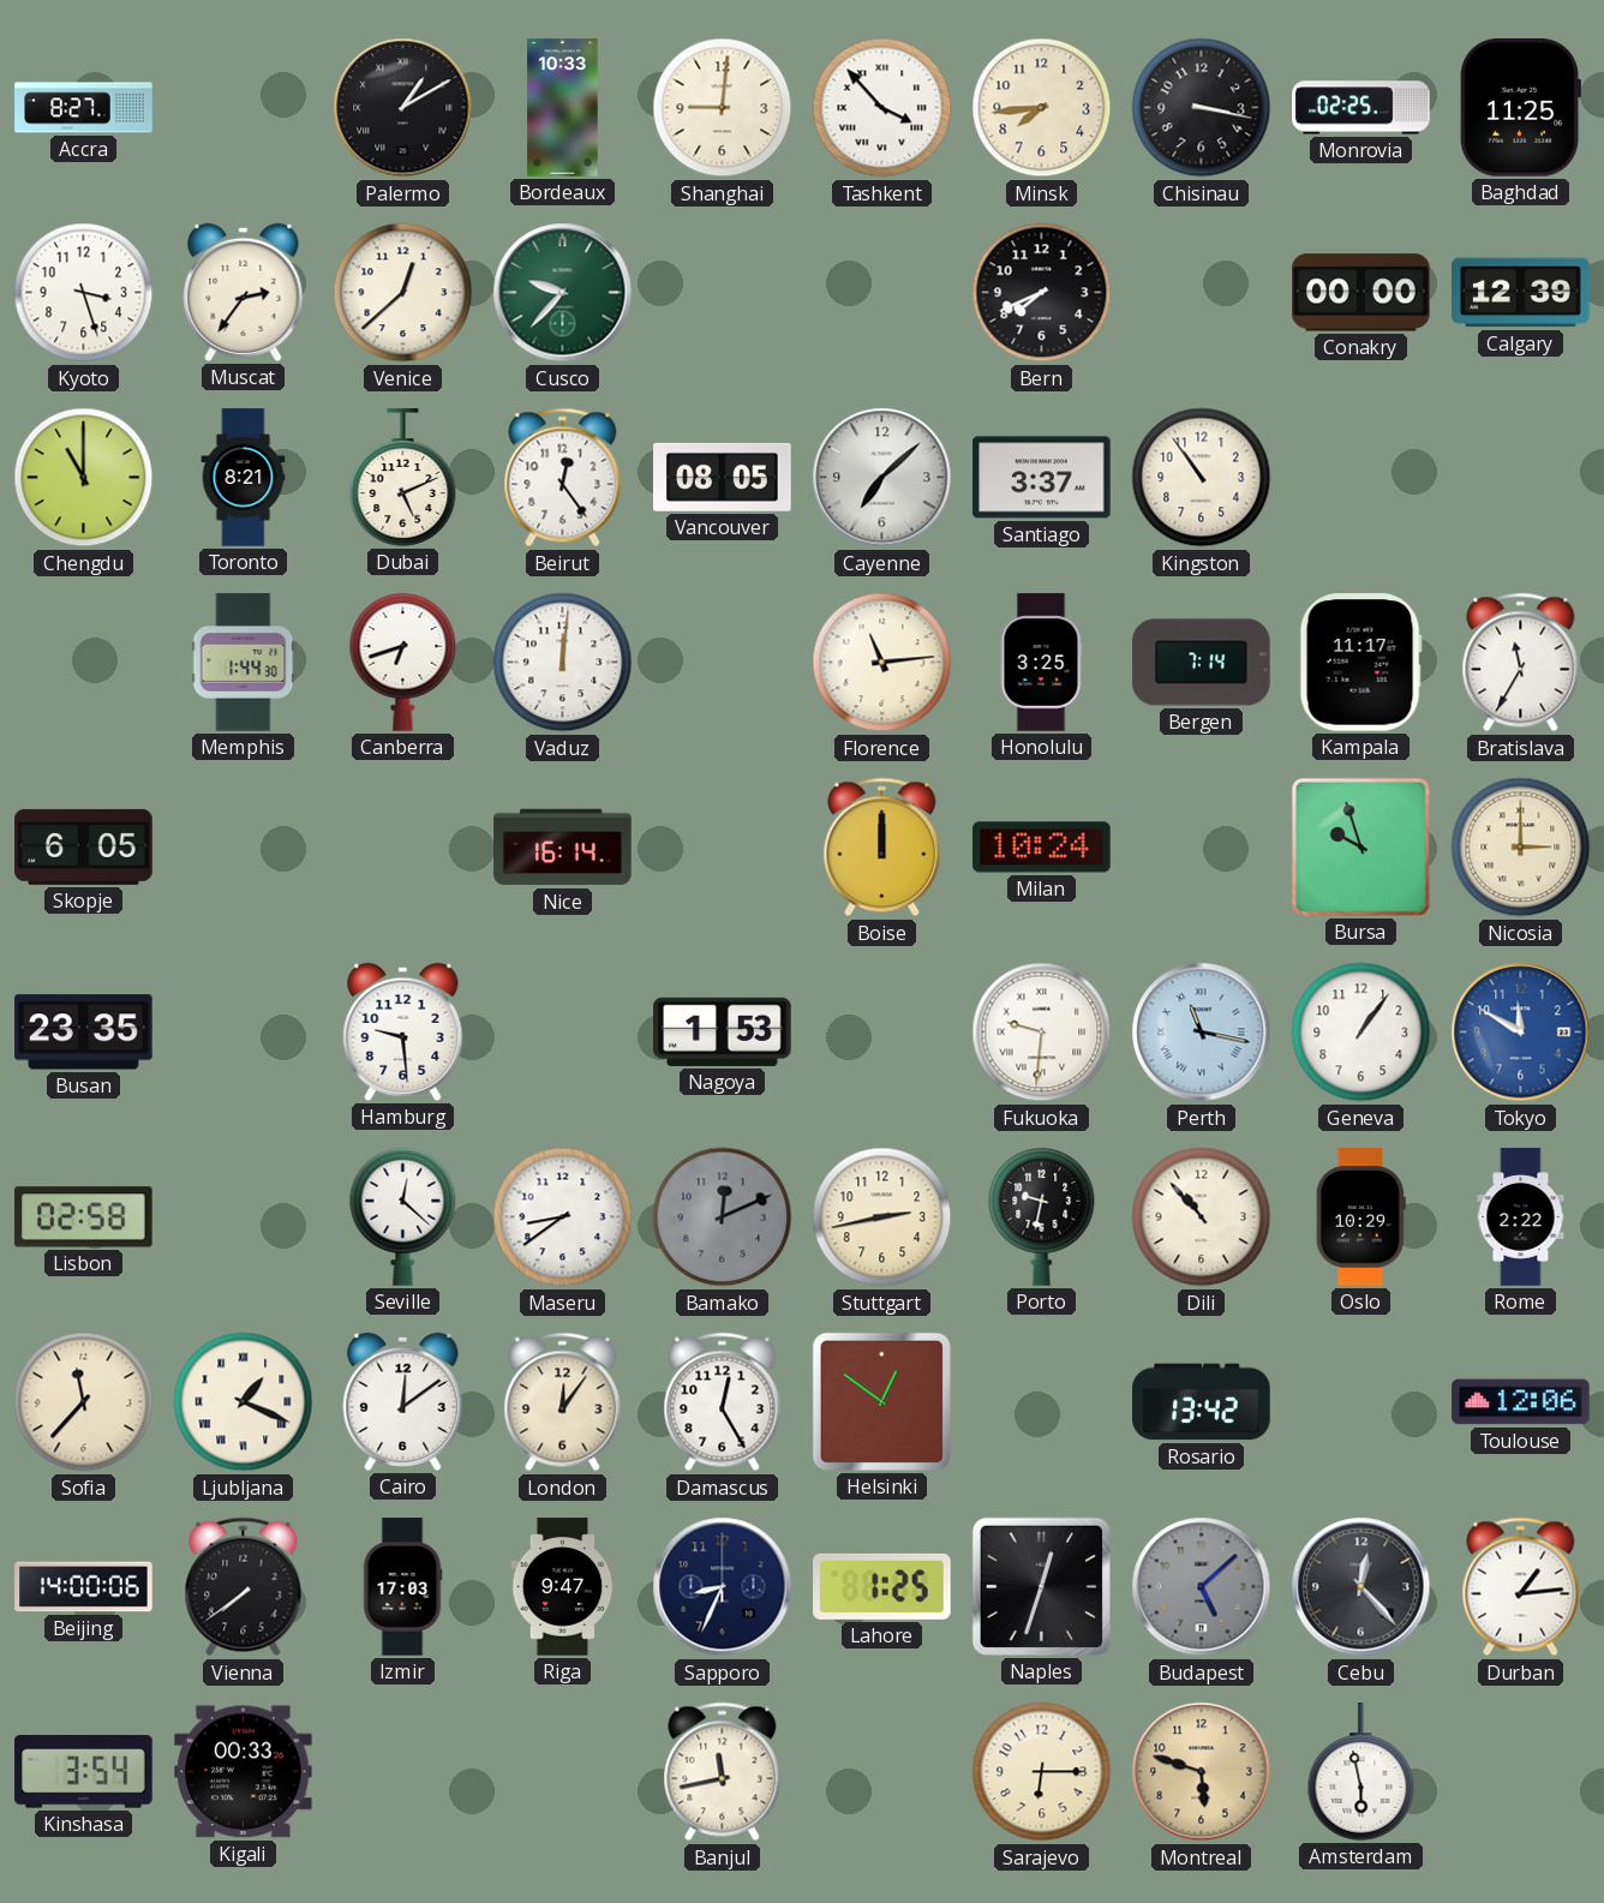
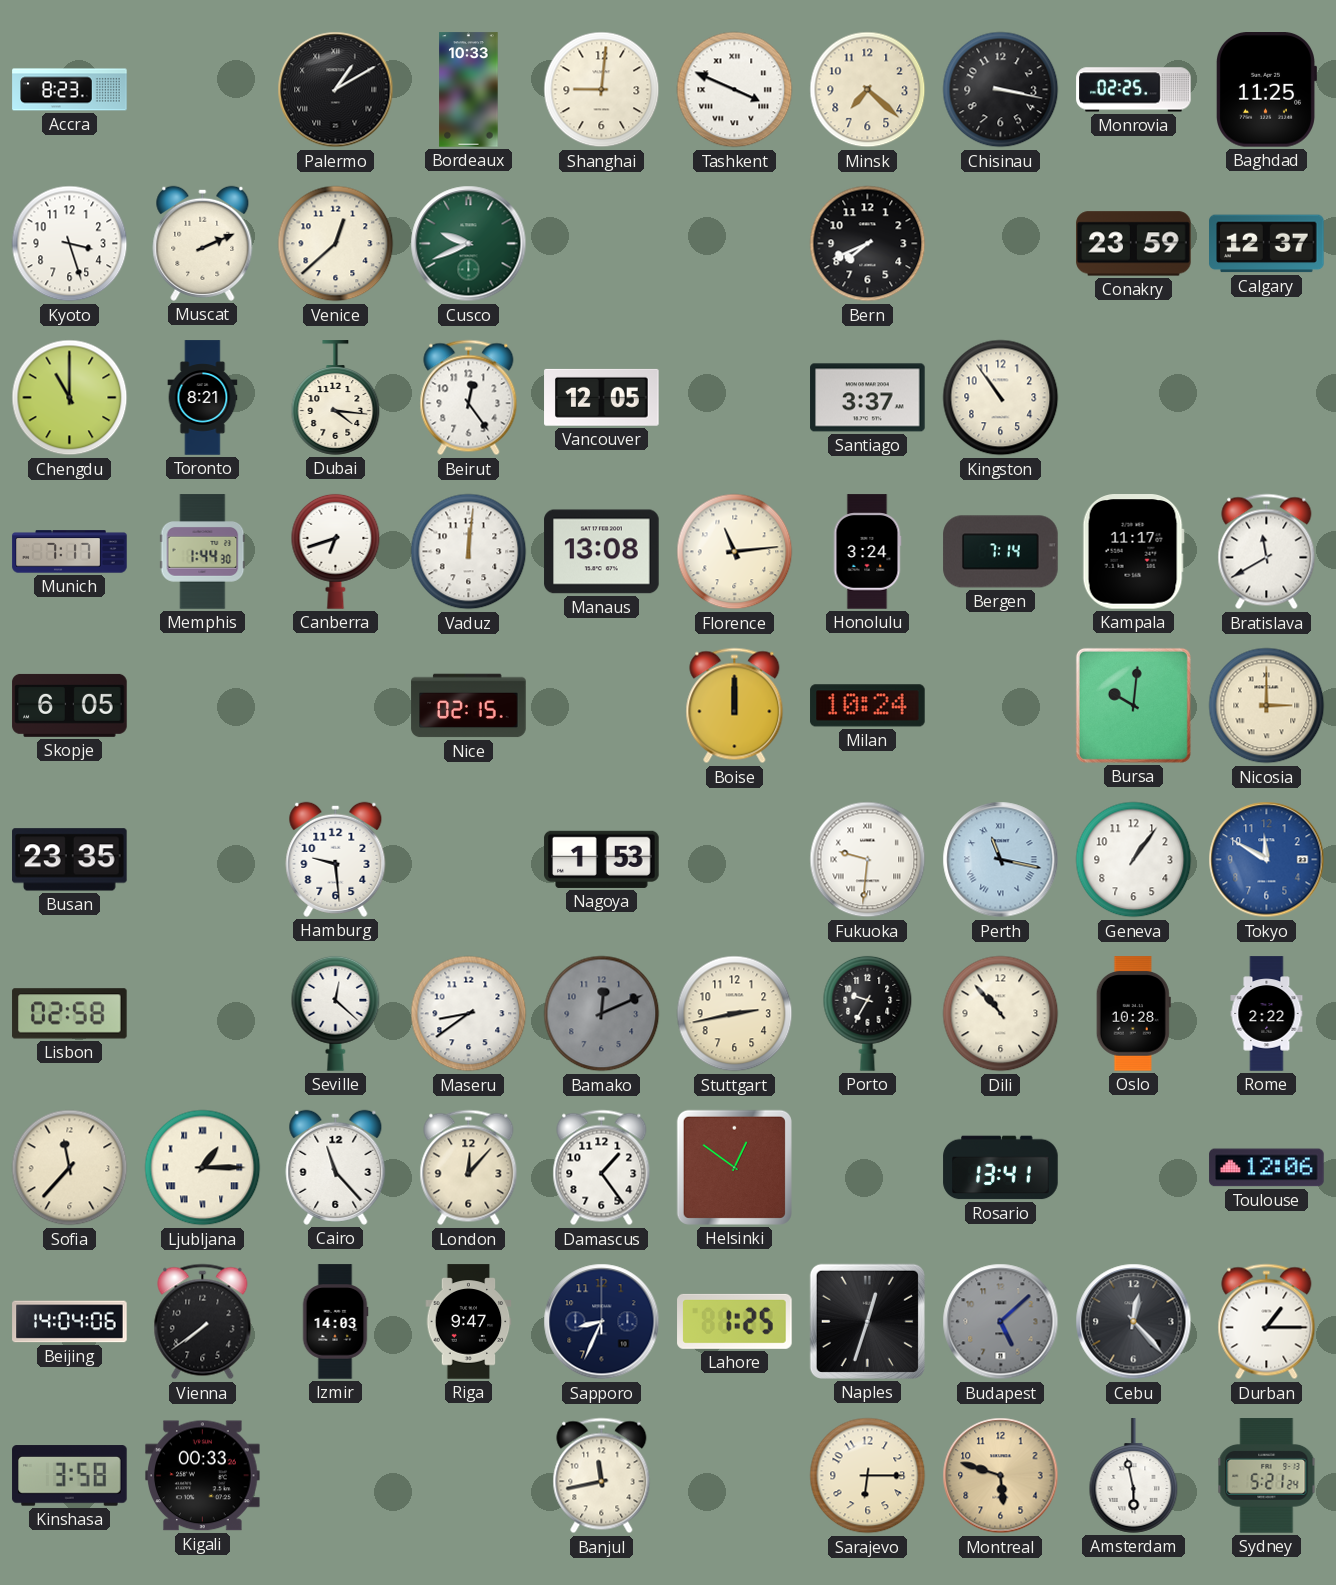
Accra: 8:27 -> 8:23 (70, 90)
Tashkent: 3:53 -> 3:49 (735, 90)
Minsk: 7:44 -> 7:22 (868, 90)
Muscat: 2:36 -> 2:11 (203, 243)
Cusco: 9:37 -> 9:41 (469, 244)
Conakry: 00:00 -> 23:59 (1134, 244)
Calgary: 12:39 -> 12:37 (1267, 244)
Dubai: 5:11 -> 4:16 (336, 398)
Vancouver: 08:05 -> 12:05 (602, 397)
Cayenne: 7:08 -> none (882, 478)
Munich: none -> 7:17 (70, 552)
Manaus: none -> 13:08 (602, 552)
Honolulu: 3:25 -> 3:24 (867, 552)
Bratislava: 11:35 -> 11:40 (1267, 552)
Nice: 16:14 -> 02:15 (469, 706)
Bursa: 9:57 -> 10:01 (1133, 705)
Porto: 9:32 -> 9:35 (868, 1013)
Oslo: 10:29 -> 10:28 (1133, 1014)
Ljubljana: 1:19 -> 1:15 (203, 1168)
Cairo: 12:09 -> 11:23 (336, 1167)
London: 12:06 -> 12:07 (469, 1168)
Damascus: 12:25 -> 1:24 (602, 1168)
Rosario: 13:42 -> 13:41 (1001, 1168)
Beijing: 14:00 -> 14:04 (70, 1322)
Izmir: 17:03 -> 14:03 (335, 1322)
Durban: 1:14 -> 1:15 (1267, 1322)
Kinshasa: 3:54 -> 3:58 (70, 1476)
Sydney: none -> 5:21 (1267, 1476)
